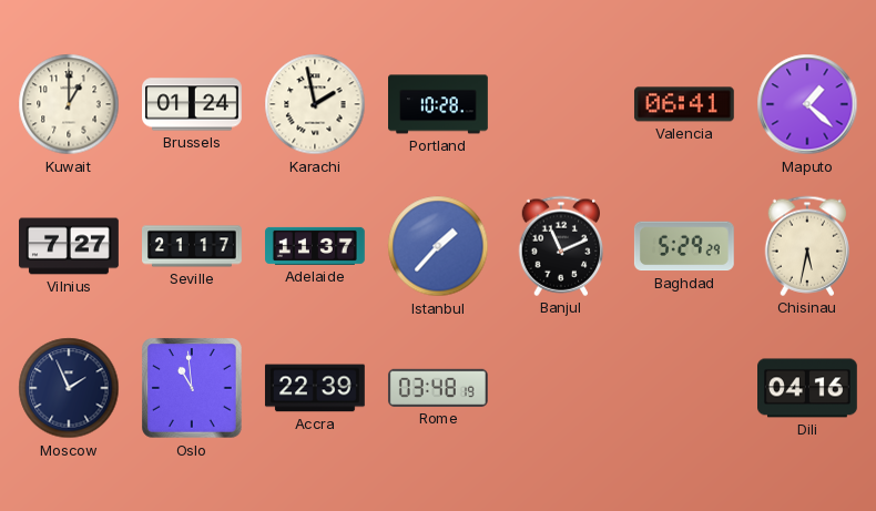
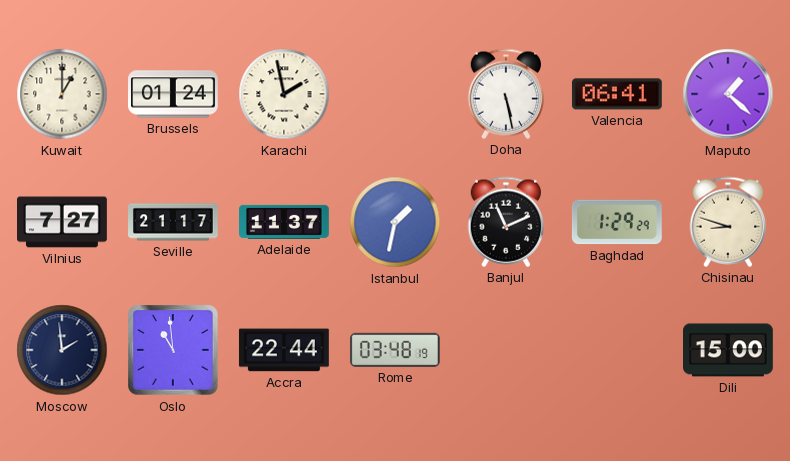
Portland: 10:28 -> none (439, 104)
Doha: none -> 5:28 (506, 94)
Istanbul: 1:37 -> 1:32 (395, 222)
Baghdad: 5:29 -> 1:29 (617, 222)
Chisinau: 5:32 -> 8:48 (728, 222)
Moscow: 1:56 -> 1:59 (62, 350)
Accra: 22:39 -> 22:44 (284, 350)
Dili: 04:16 -> 15:00 (729, 350)
